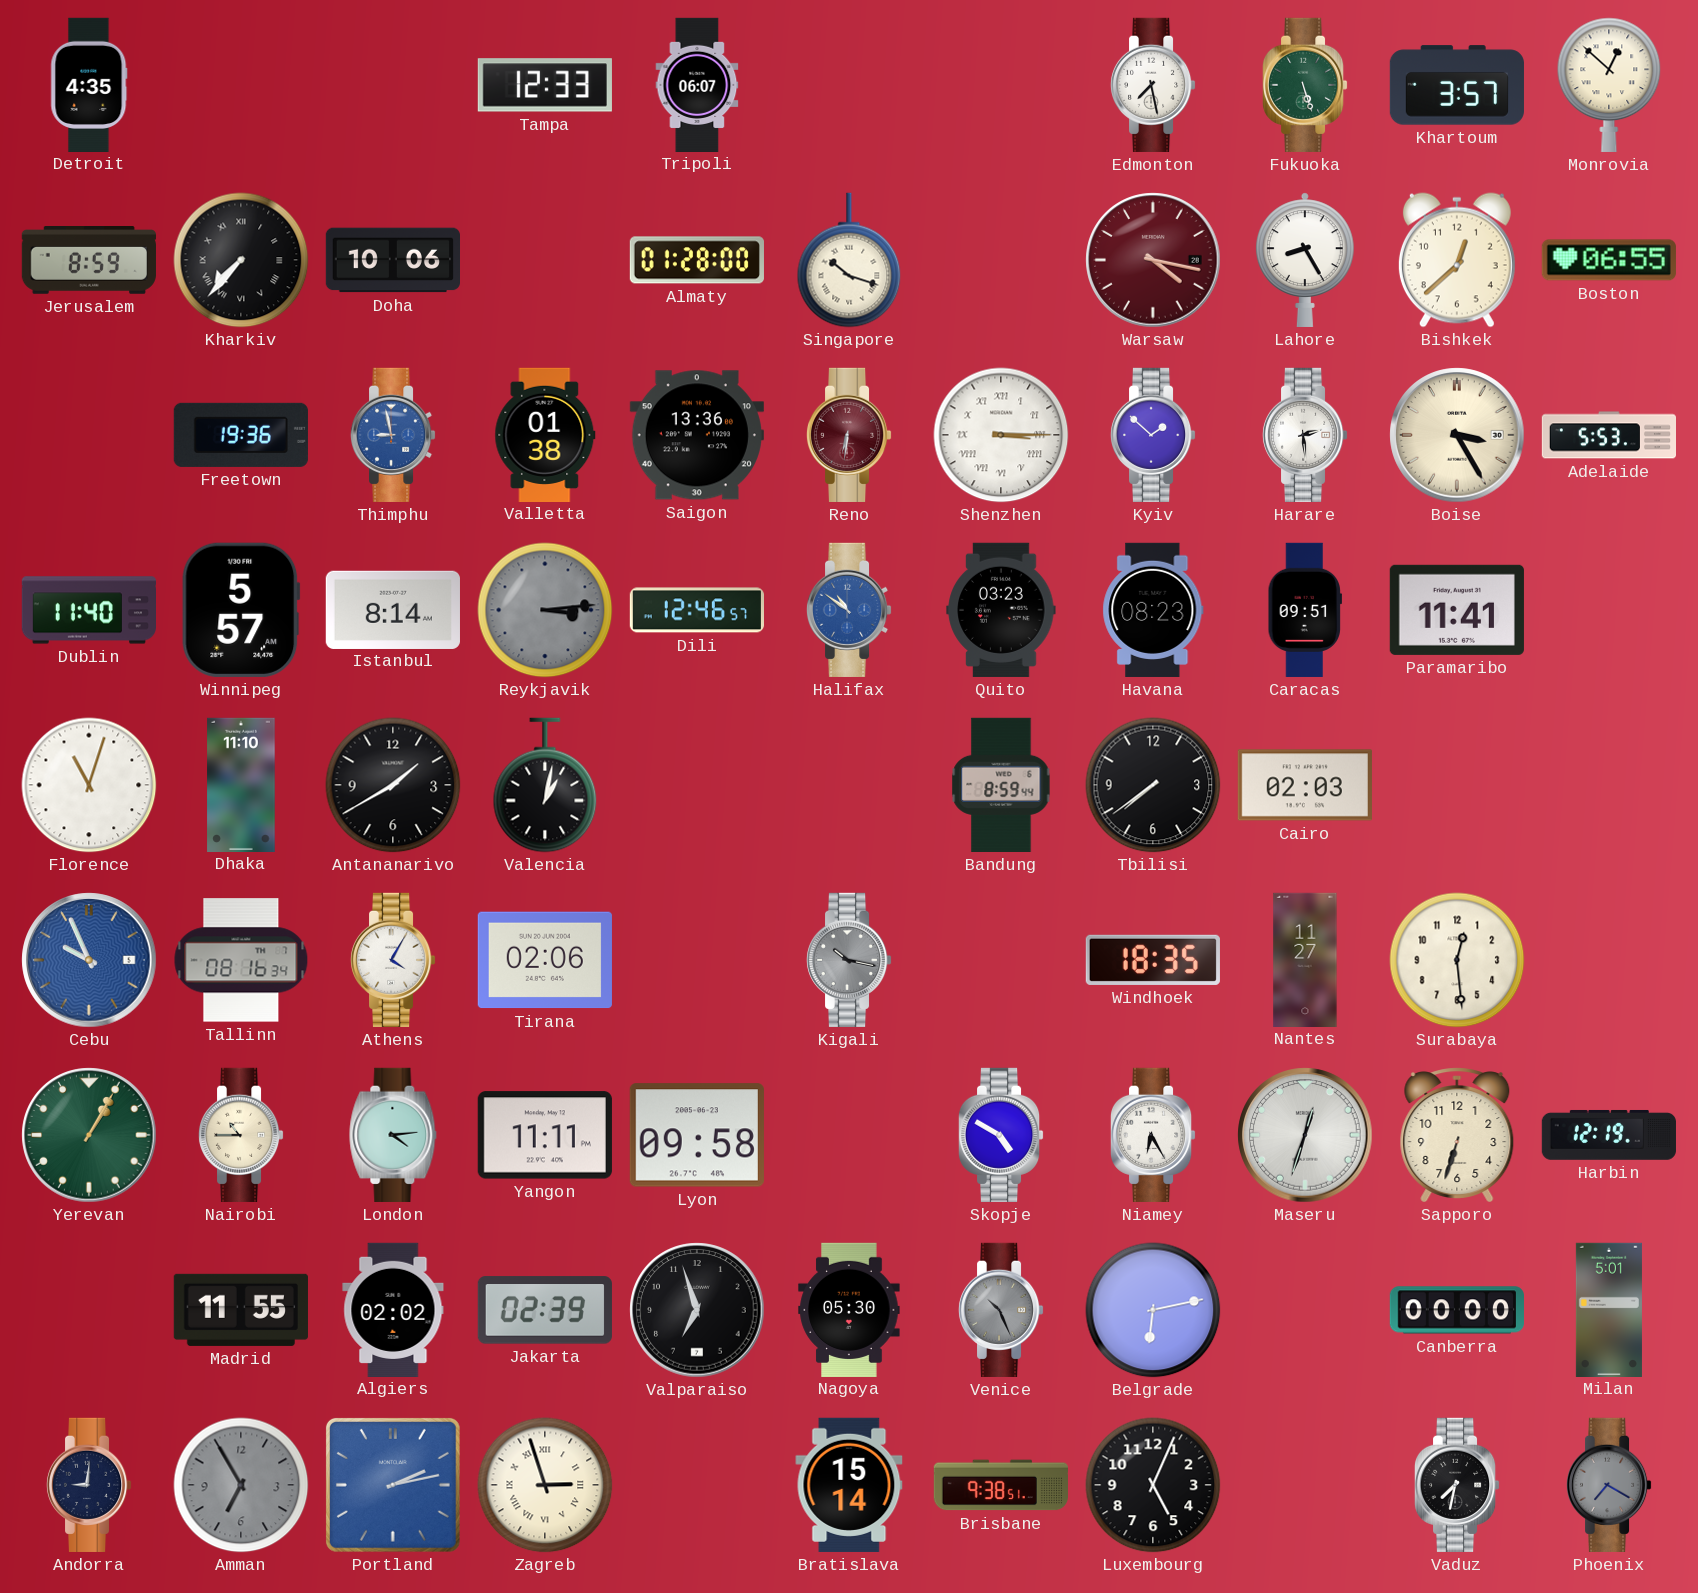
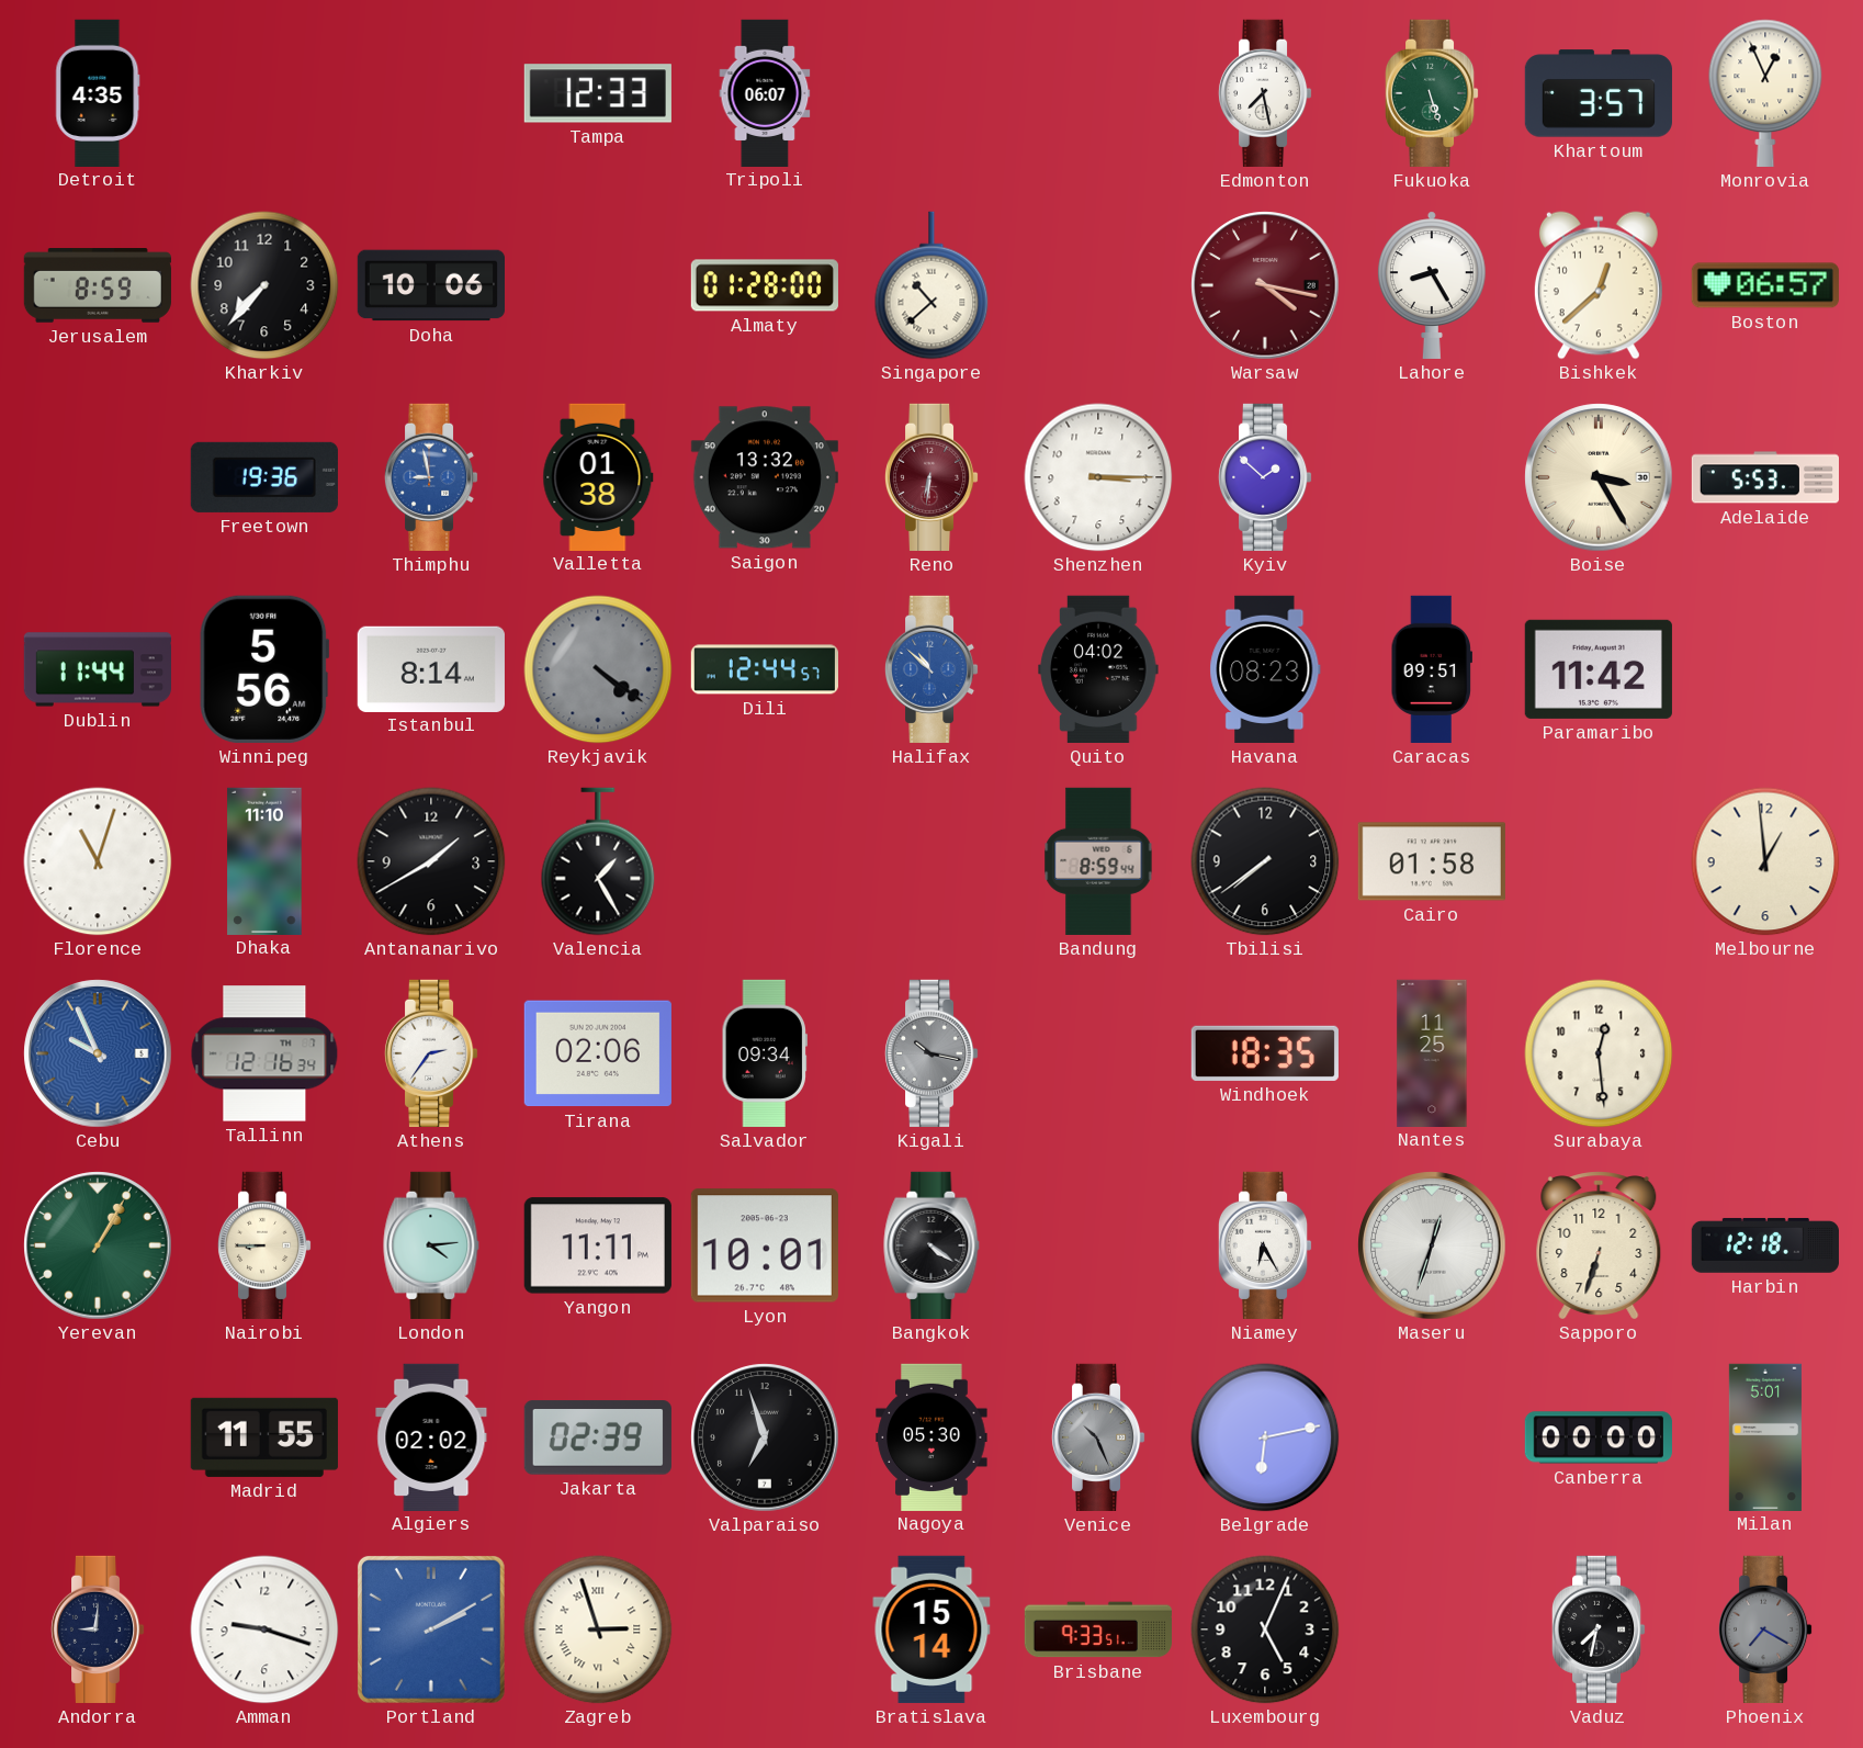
Monrovia: 12:52 -> 12:56 (1765, 93)
Kharkiv numerals: Roman -> Arabic (264, 285)
Singapore: 10:18 -> 10:38 (931, 285)
Boston: 06:55 -> 06:57 (1765, 285)
Saigon: 13:36 -> 13:32 (765, 477)
Shenzhen numerals: Roman -> Arabic (1098, 477)
Harare: 2:29 -> none (1305, 435)
Dublin: 11:40 -> 11:44 (97, 669)
Winnipeg: 5:57 -> 5:56 (264, 669)
Reykjavik: 3:14 -> 4:21 (598, 669)
Dili: 12:46 -> 12:44 (764, 669)
Halifax: 10:51 -> 10:52 (931, 669)
Quito: 03:23 -> 04:02 (1098, 669)
Paramaribo: 11:41 -> 11:42 (1599, 669)
Valencia: 1:02 -> 1:25 (598, 861)
Cairo: 02:03 -> 01:58 (1432, 861)
Melbourne: none -> 12:59 (1765, 861)
Tallinn: 08:16 -> 12:16 (264, 1053)
Athens: 4:05 -> 2:36 (431, 1053)
Salvador: none -> 09:34 (765, 1053)
Nantes: 11:27 -> 11:25 (1432, 1052)
Nairobi: 10:45 -> 8:45 (264, 1245)
Lyon: 09:58 -> 10:01 (765, 1245)
Bangkok: none -> 4:21 (931, 1245)
Skopje: 4:50 -> none (1001, 1135)
Harbin: 12:19 -> 12:18 (1765, 1245)
Amman: 6:55 -> 9:18 (264, 1629)
Amman dial: grey -> white (264, 1629)
Portland: 2:13 -> 2:10 (431, 1629)
Brisbane: 9:38 -> 9:33 (1098, 1629)
